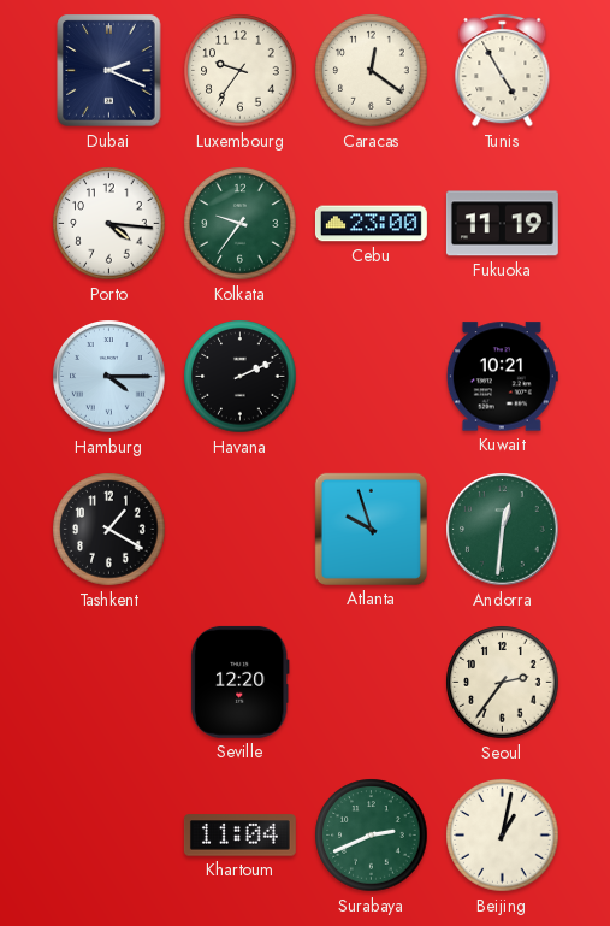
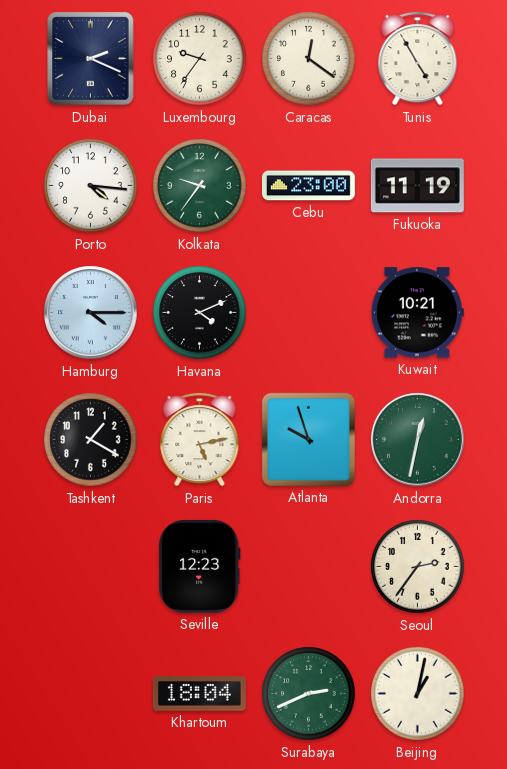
Havana: 2:11 -> 4:11 (200, 313)
Paris: none -> 5:13 (200, 439)
Andorra: 12:31 -> 12:32 (418, 440)
Seville: 12:20 -> 12:23 (199, 566)
Khartoum: 11:04 -> 18:04 (199, 694)
